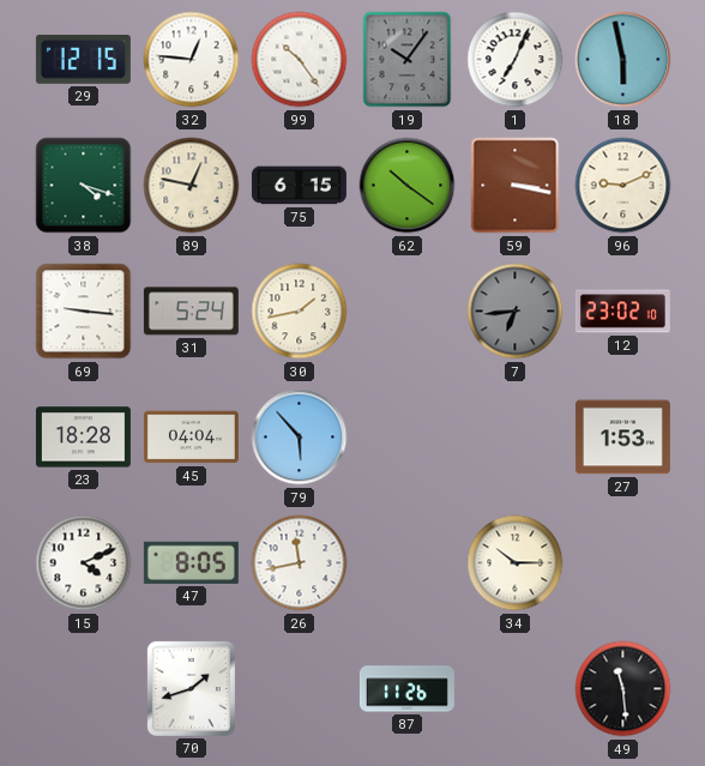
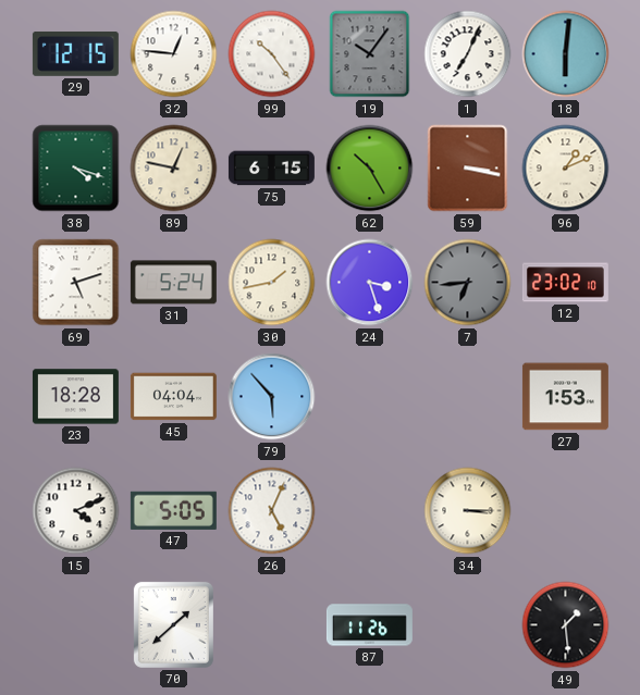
18: 5:58 -> 6:01 (566, 54)
62: 10:21 -> 10:25 (370, 169)
96: 9:11 -> 1:11 (566, 169)
69: 9:16 -> 5:12 (76, 283)
24: none -> 3:27 (370, 283)
47: 8:05 -> 5:05 (173, 510)
26: 11:43 -> 5:04 (272, 511)
34: 10:15 -> 3:15 (468, 511)
70: 1:42 -> 1:38 (173, 624)
49: 11:29 -> 1:29 (566, 625)
